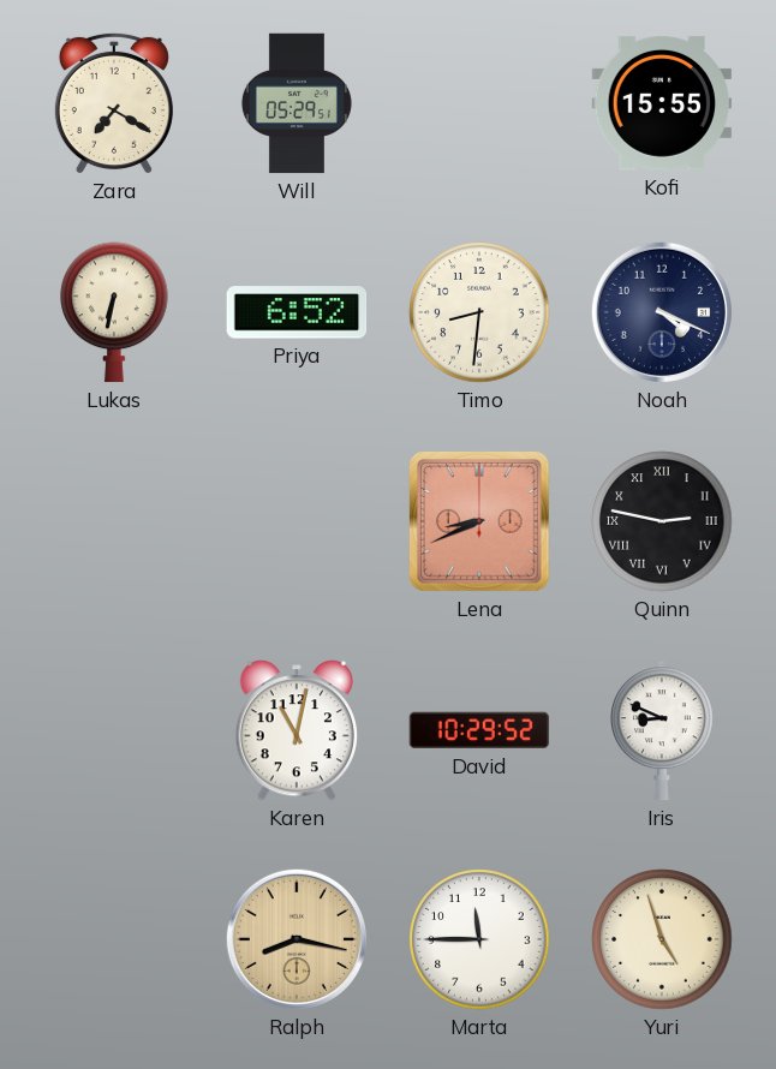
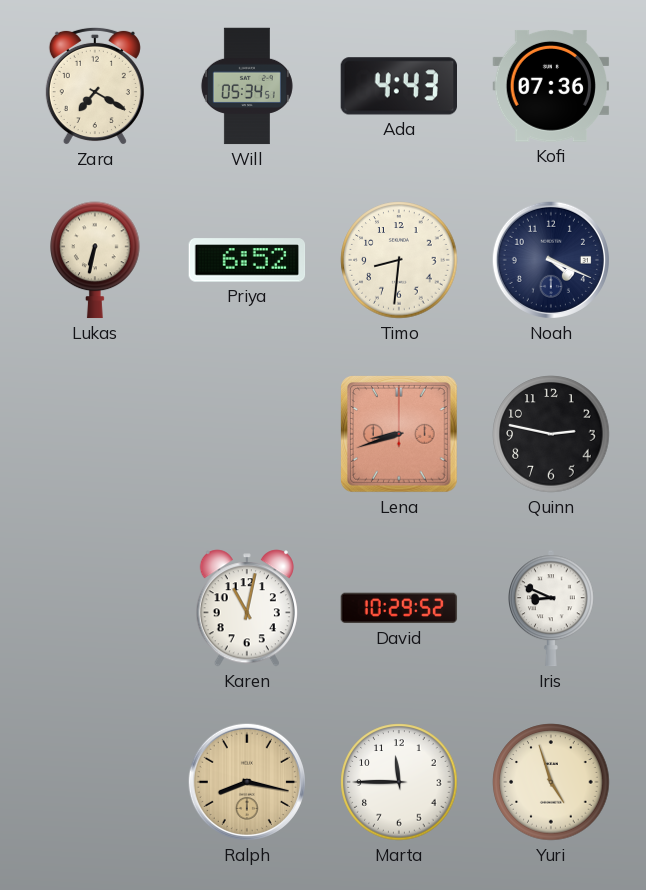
Will: 05:29 -> 05:34 (247, 86)
Ada: none -> 4:43 (398, 86)
Kofi: 15:55 -> 07:36 (551, 86)
Lena: 8:41 -> 8:42 (400, 435)
Quinn numerals: Roman -> Arabic (551, 434)
